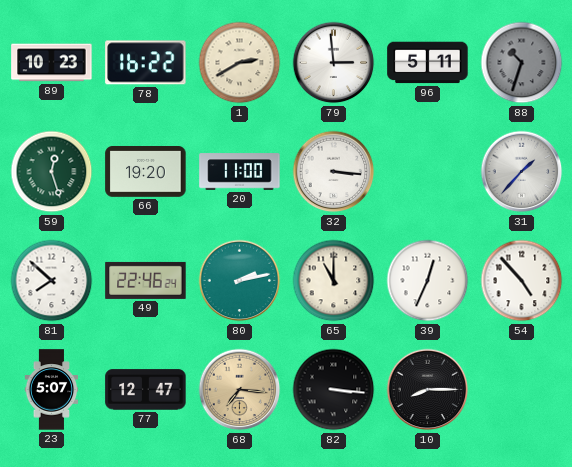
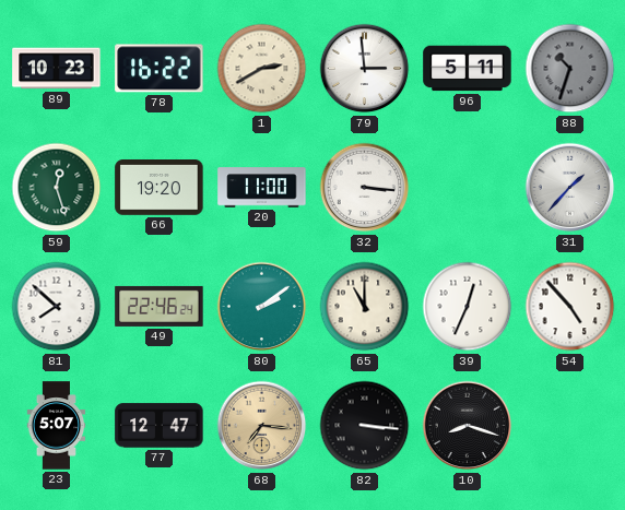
80: 2:13 -> 2:09 (262, 307)
10: 8:15 -> 8:18 (468, 426)
